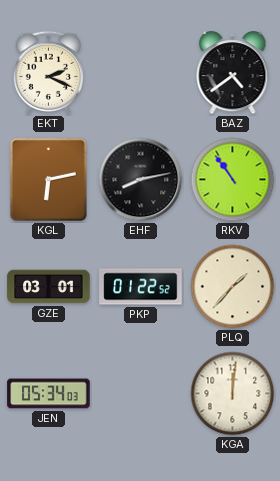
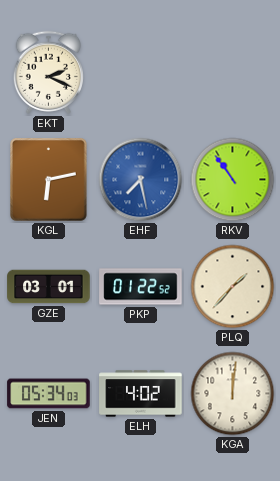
BAZ: 4:39 -> none (233, 73)
EHF: 8:13 -> 7:28 (141, 180)
EHF dial: black -> blue (141, 180)
ELH: none -> 4:02 (141, 394)
